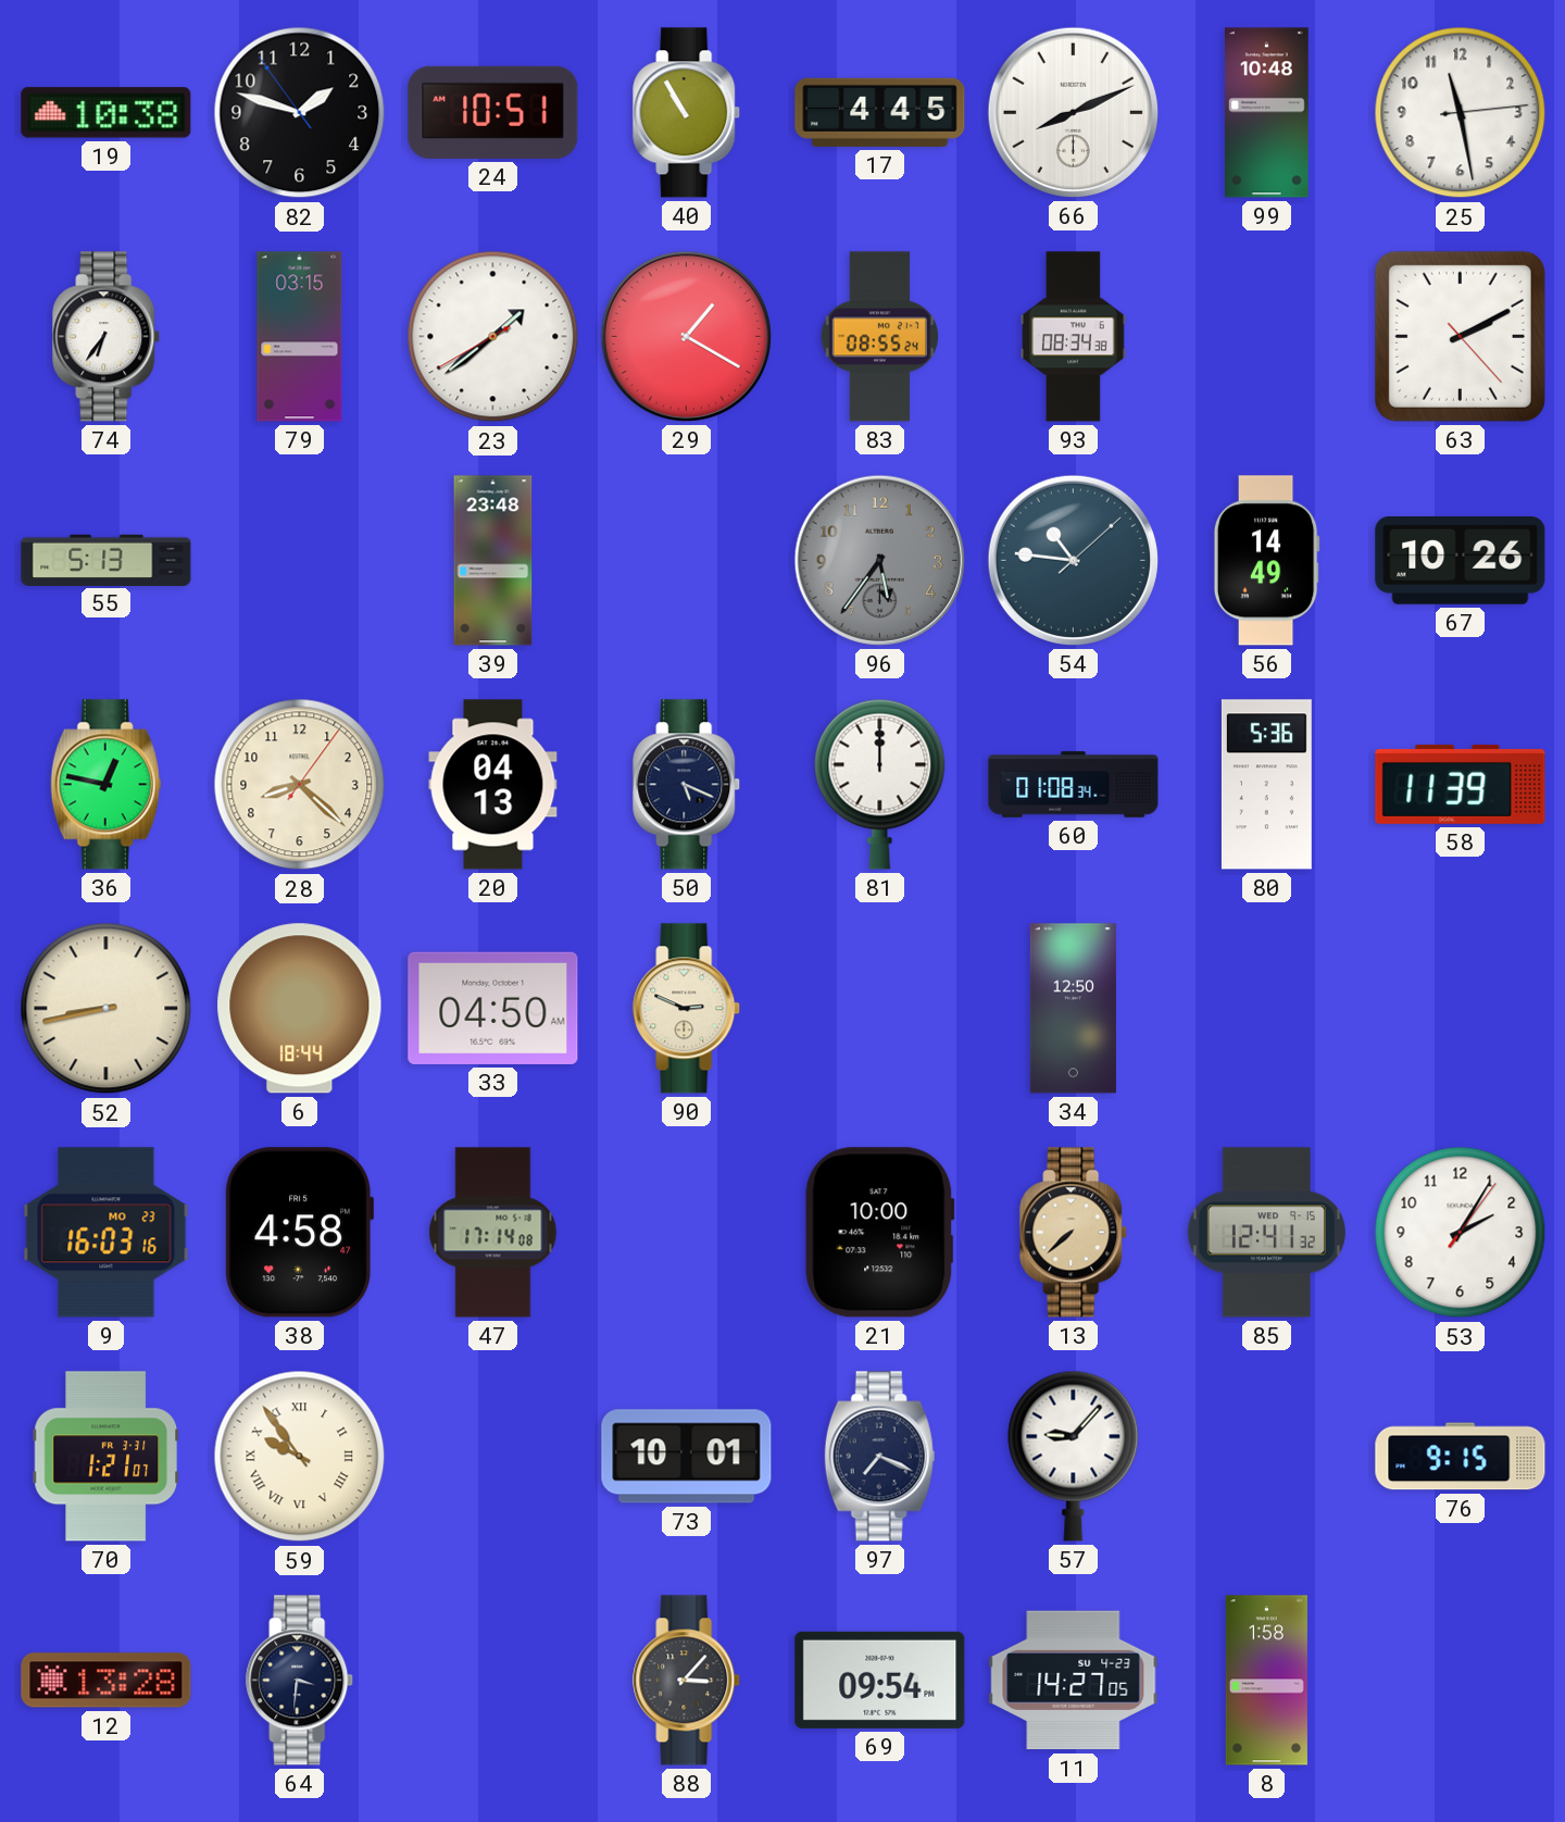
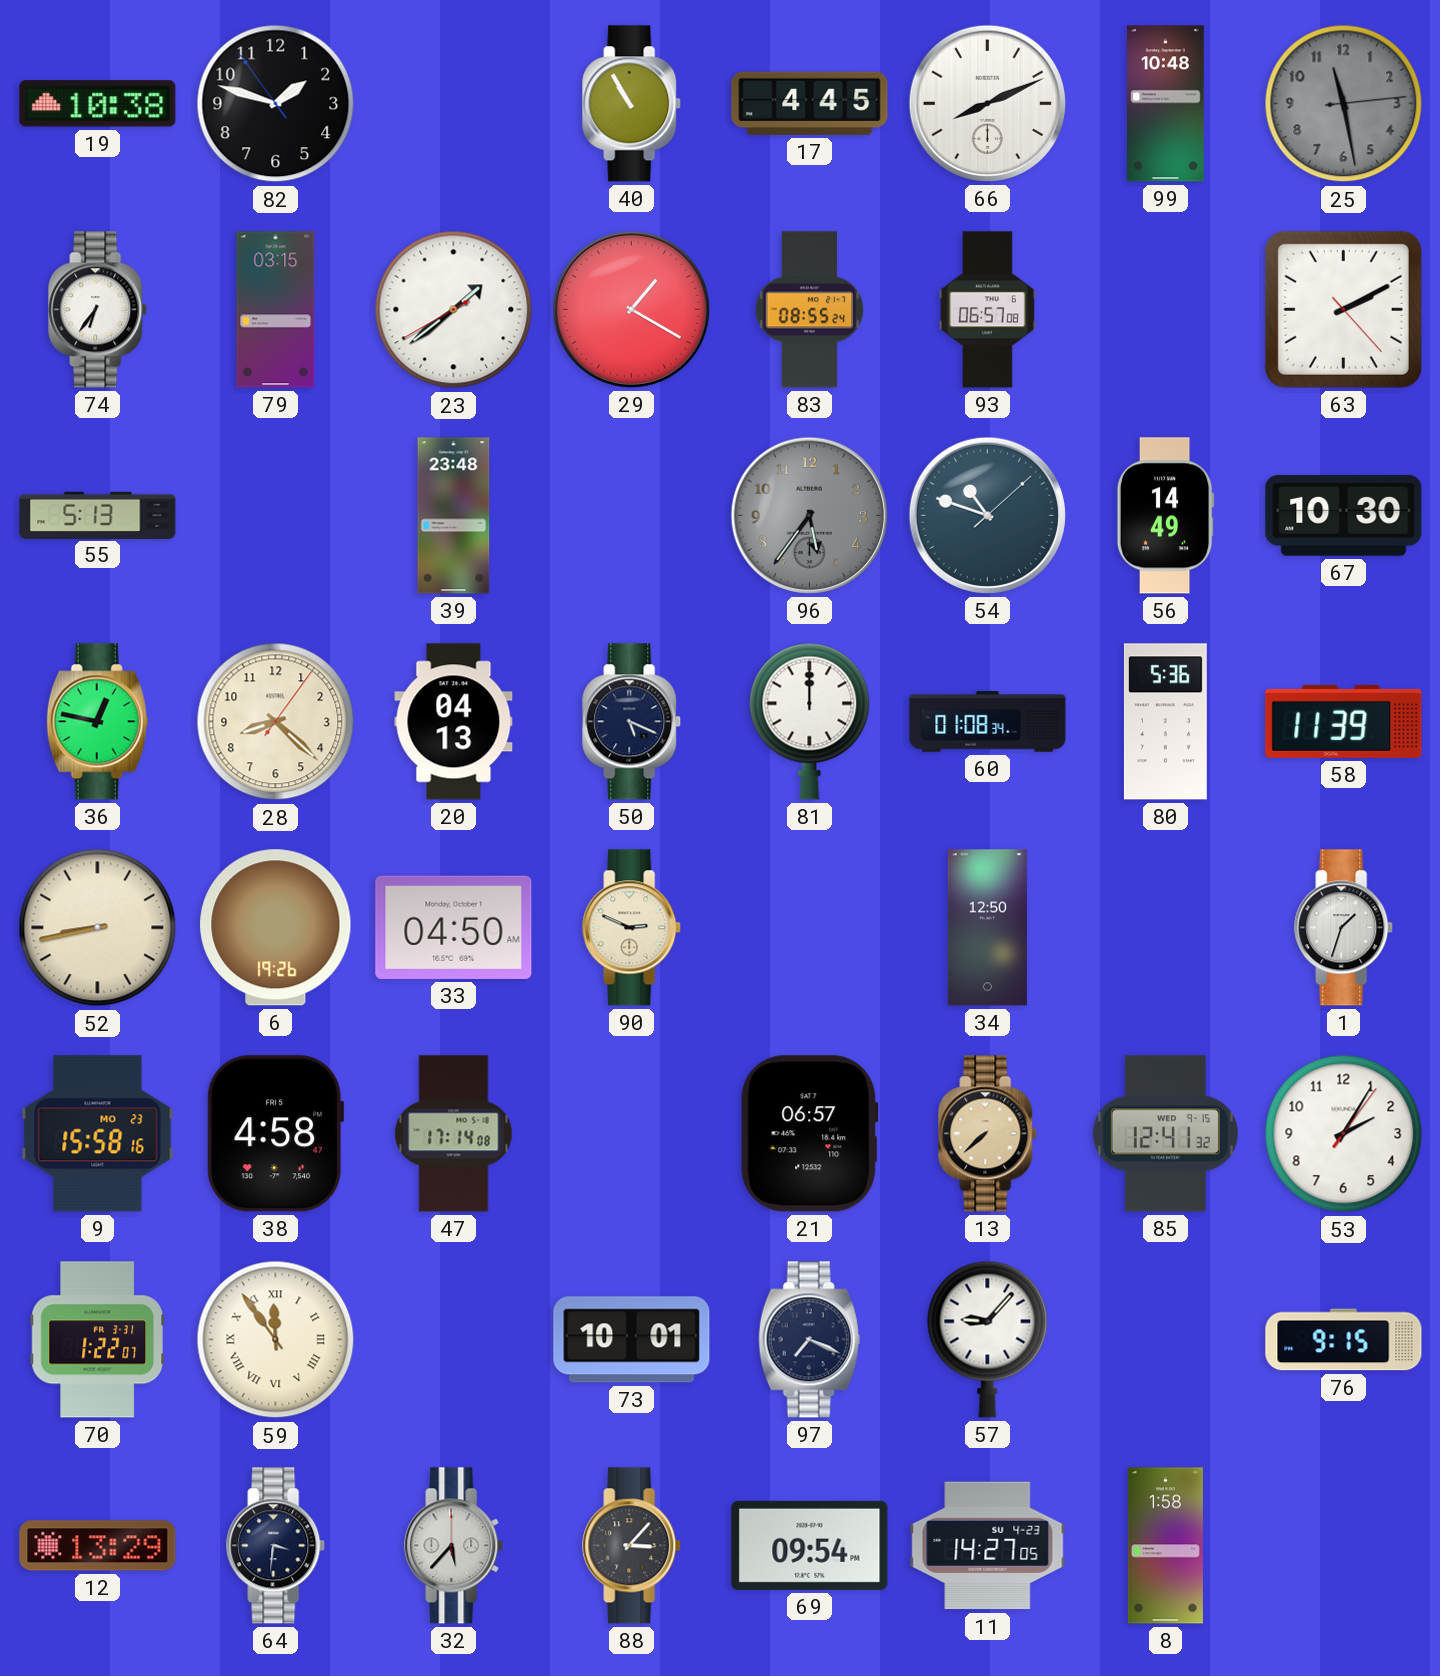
24: 10:51 -> none (493, 112)
25 dial: white -> grey (1344, 104)
93: 08:34 -> 06:57 (988, 310)
54: 10:46 -> 10:48 (987, 515)
67: 10:26 -> 10:30 (1344, 516)
6: 18:44 -> 19:26 (276, 928)
1: none -> 1:33 (1344, 928)
9: 16:03 -> 15:58 (98, 1134)
21: 10:00 -> 06:57 (810, 1134)
70: 1:21 -> 1:22 (97, 1340)
59: 9:54 -> 11:54 (276, 1340)
12: 13:28 -> 13:29 (98, 1546)
32: none -> 5:37 (454, 1546)
